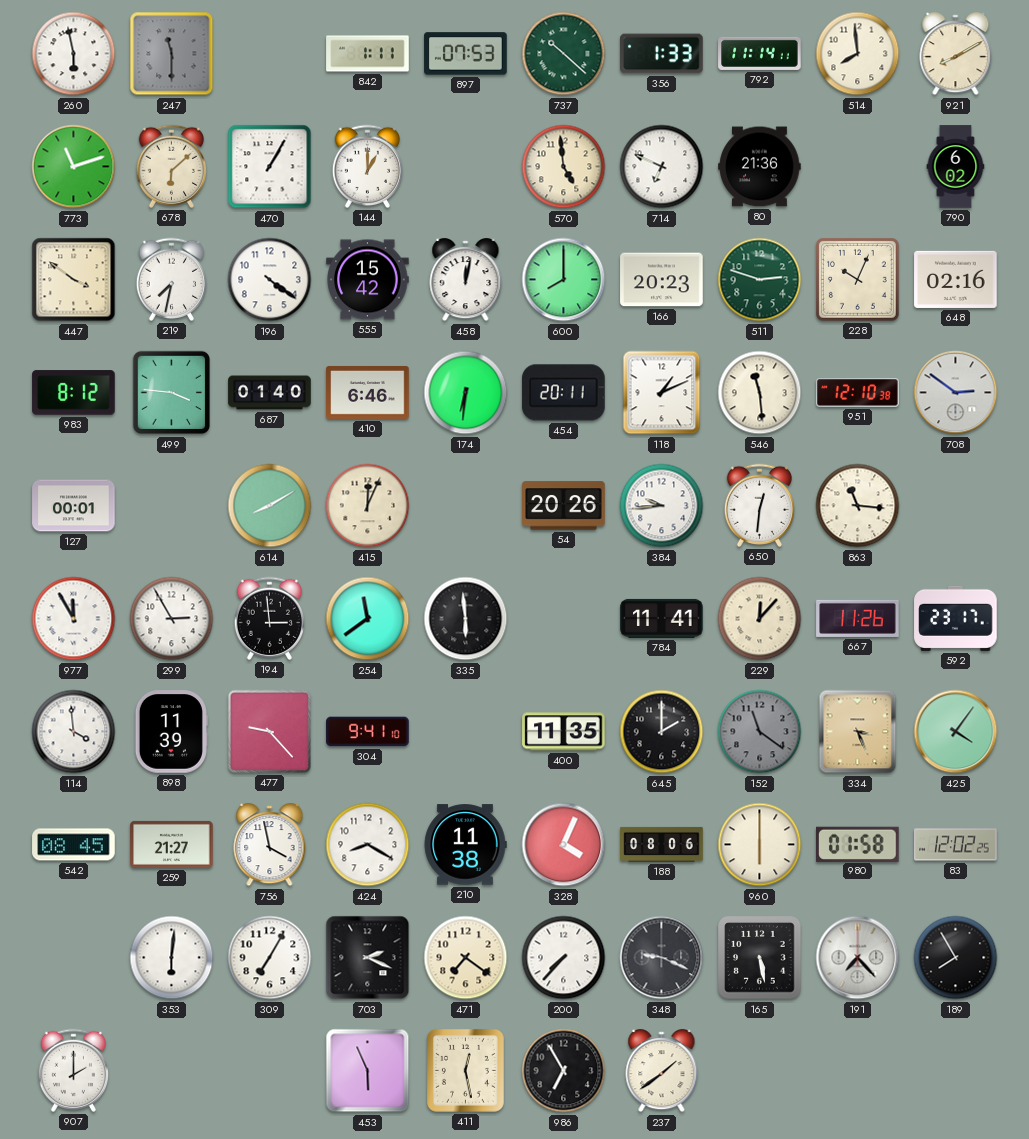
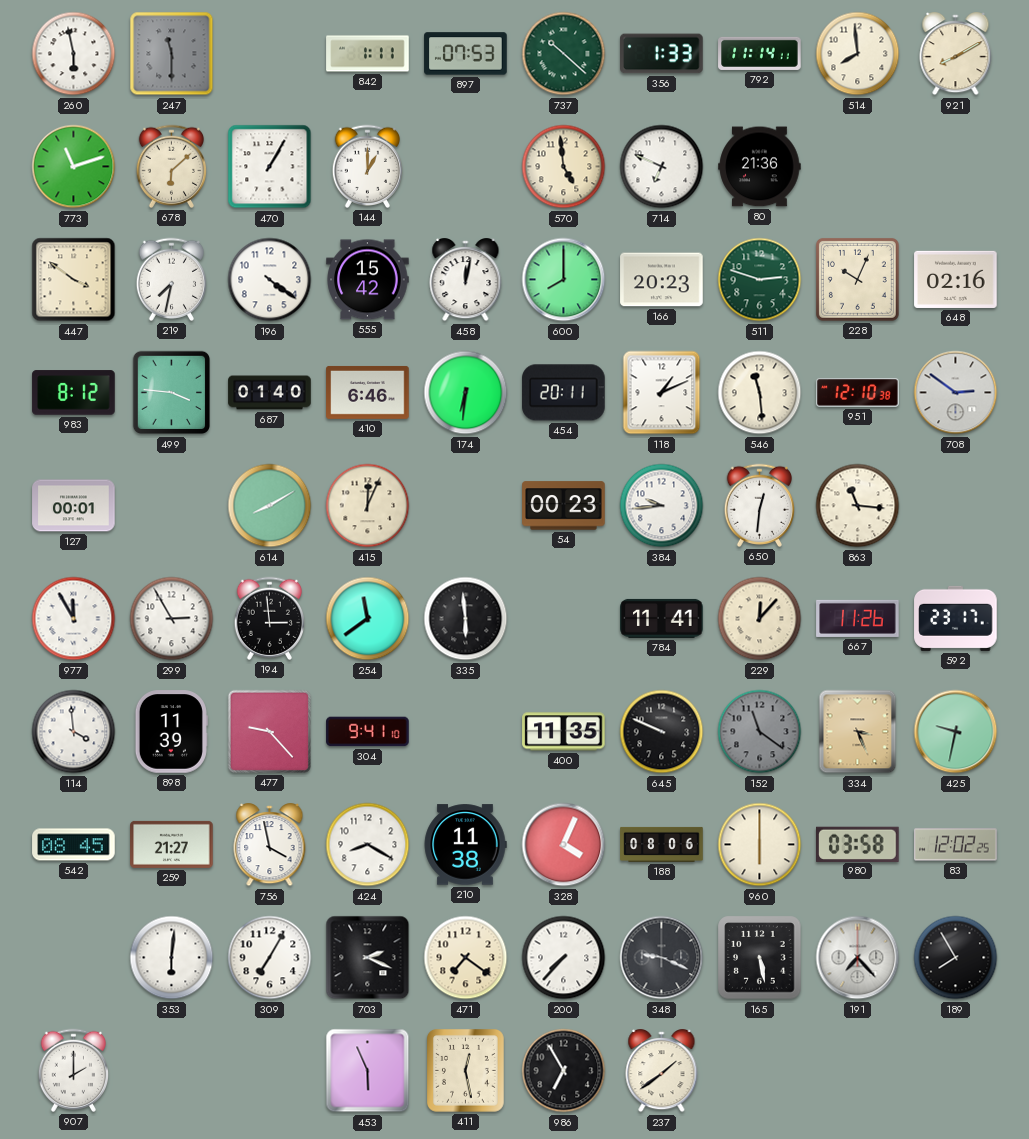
790: 6:02 -> none (956, 167)
54: 20:26 -> 00:23 (564, 506)
645: 2:00 -> 9:49 (662, 732)
425: 4:06 -> 9:32 (956, 732)
980: 01:58 -> 03:58 (858, 844)
